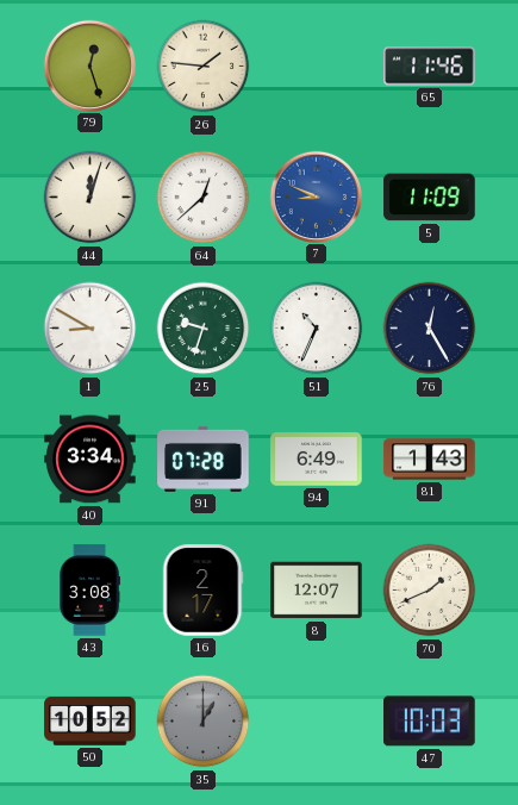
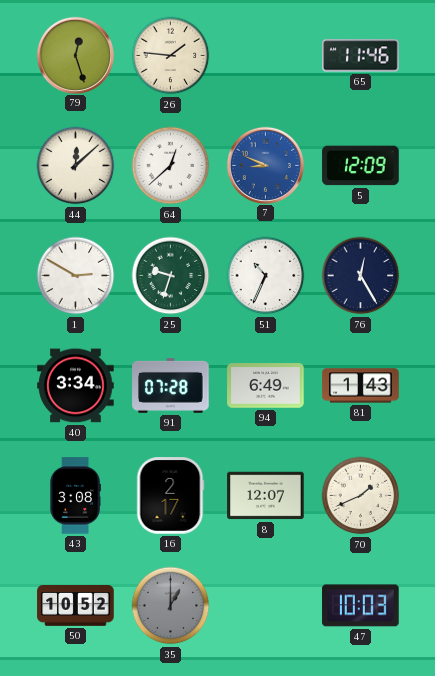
44: 12:03 -> 12:08 (76, 166)
5: 11:09 -> 12:09 (361, 166)
1: 8:50 -> 2:50 (76, 276)
